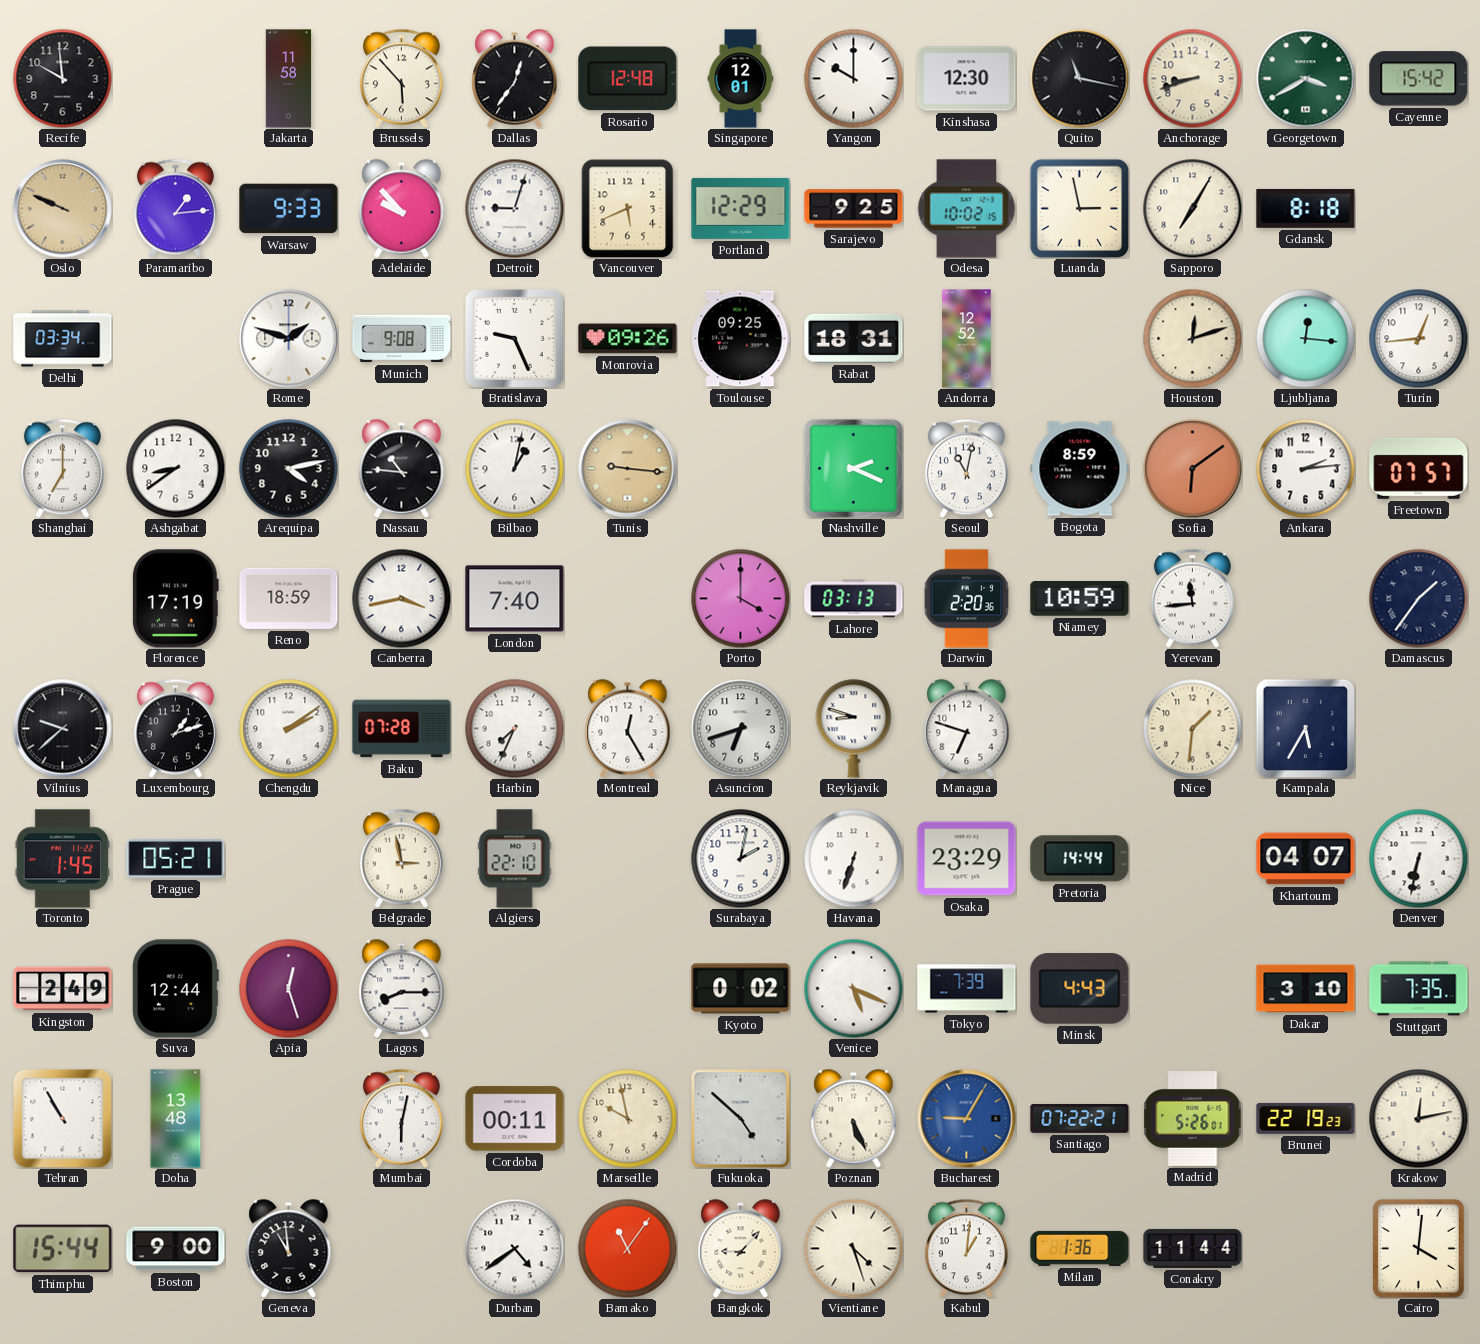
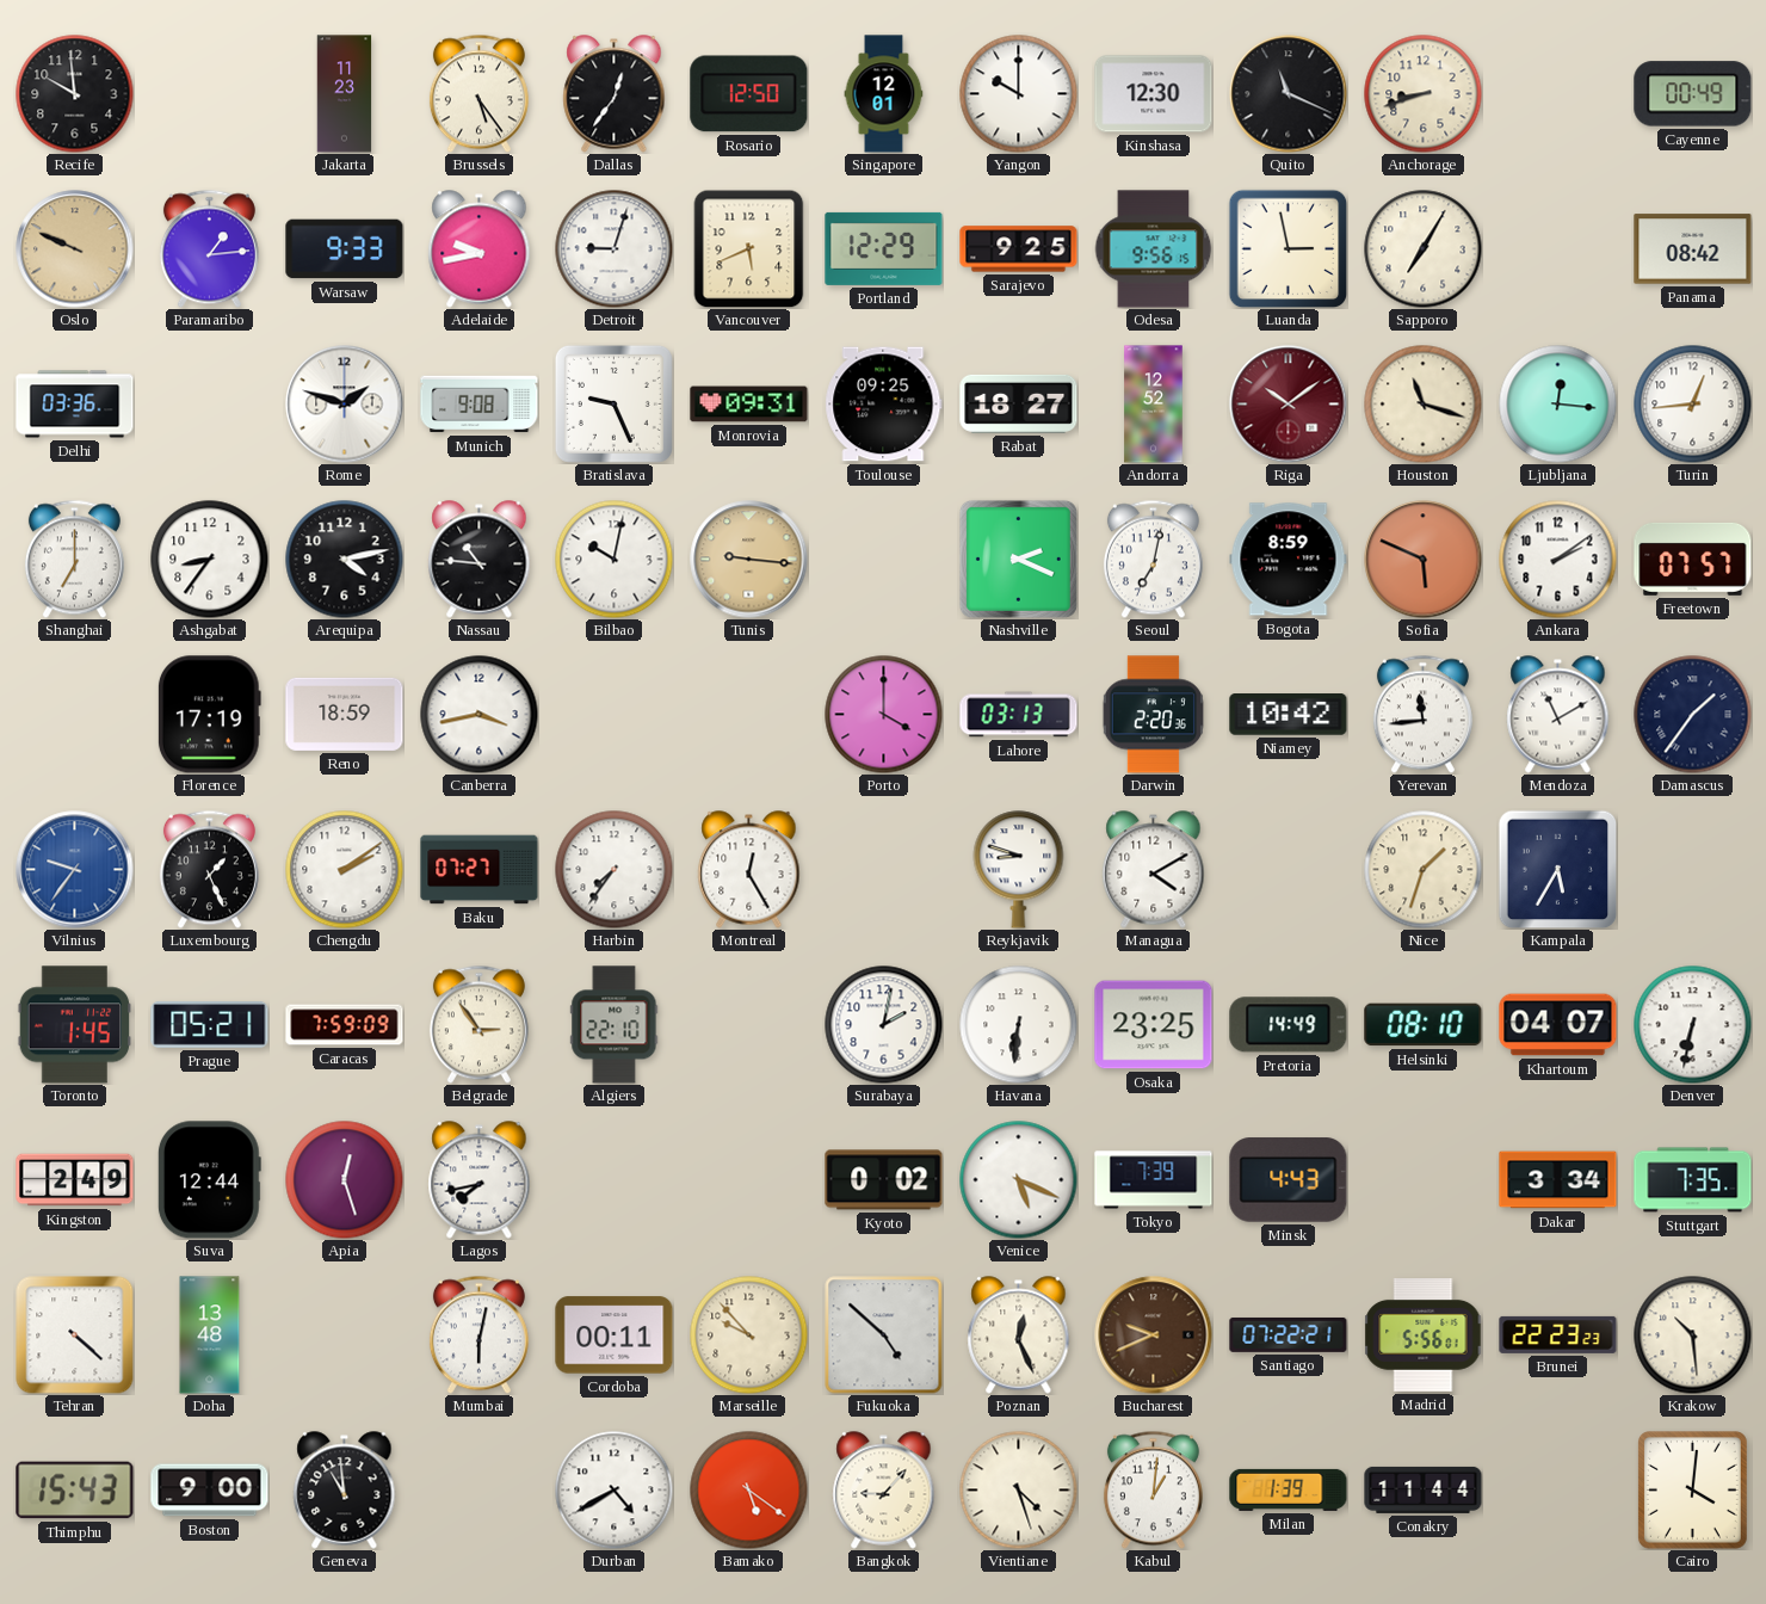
Jakarta: 11:58 -> 11:23 (345, 94)
Brussels: 5:53 -> 5:24 (478, 93)
Rosario: 12:48 -> 12:50 (749, 94)
Quito: 11:17 -> 11:19 (1289, 94)
Georgetown: 3:40 -> none (1306, 79)
Cayenne: 15:42 -> 00:49 (1693, 94)
Adelaide: 9:53 -> 9:43 (480, 249)
Odesa: 10:02 -> 9:56 (1153, 249)
Gdansk: 8:18 -> none (1306, 208)
Panama: none -> 08:42 (1693, 249)
Delhi: 03:34 -> 03:36 (75, 405)
Monrovia: 09:26 -> 09:31 (749, 405)
Rabat: 18:31 -> 18:27 (1019, 403)
Riga: none -> 10:09 (1289, 405)
Houston: 12:12 -> 11:18 (1424, 405)
Ashgabat: 8:39 -> 8:36 (210, 560)
Bilbao: 1:02 -> 10:02 (615, 560)
Seoul: 11:02 -> 7:02 (1153, 559)
Sofia: 6:09 -> 5:49 (1424, 560)
Ankara: 2:14 -> 2:09 (1558, 560)
London: 7:40 -> none (515, 599)
Niamey: 10:59 -> 10:42 (1289, 715)
Mendoza: none -> 11:10 (1558, 715)
Vilnius: 9:38 -> 9:36 (75, 870)
Vilnius dial: black -> blue (75, 870)
Luxembourg: 1:12 -> 1:26 (209, 869)
Baku: 07:28 -> 07:27 (480, 870)
Harbin: 7:34 -> 7:36 (615, 870)
Asuncion: 6:42 -> none (741, 729)
Managua: 6:48 -> 4:10 (1154, 870)
Nice: 1:31 -> 1:33 (1424, 870)
Caracas: none -> 7:59 (345, 1025)
Belgrade: 2:58 -> 2:54 (478, 1024)
Havana: 6:33 -> 6:31 (1019, 1025)
Osaka: 23:29 -> 23:25 (1154, 1025)
Pretoria: 14:44 -> 14:49 (1289, 1025)
Helsinki: none -> 08:10 (1424, 1025)
Lagos: 8:15 -> 7:43 (480, 1180)
Dakar: 3:10 -> 3:34 (1558, 1180)
Tehran: 10:55 -> 4:22 (75, 1335)
Marseille: 9:58 -> 9:53 (749, 1335)
Poznan: 5:26 -> 12:26 (1019, 1335)
Bucharest: 9:05 -> 9:41 (1154, 1335)
Bucharest dial: blue -> brown (1154, 1335)
Madrid: 5:26 -> 5:56 (1424, 1335)
Brunei: 22:19 -> 22:23 (1558, 1334)
Krakow: 12:13 -> 10:29 (1693, 1335)
Thimphu: 15:44 -> 15:43 (75, 1491)
Durban: 4:39 -> 4:40 (615, 1491)
Bamako: 11:06 -> 5:21 (749, 1491)
Milan: 1:36 -> 1:39 (1289, 1489)
